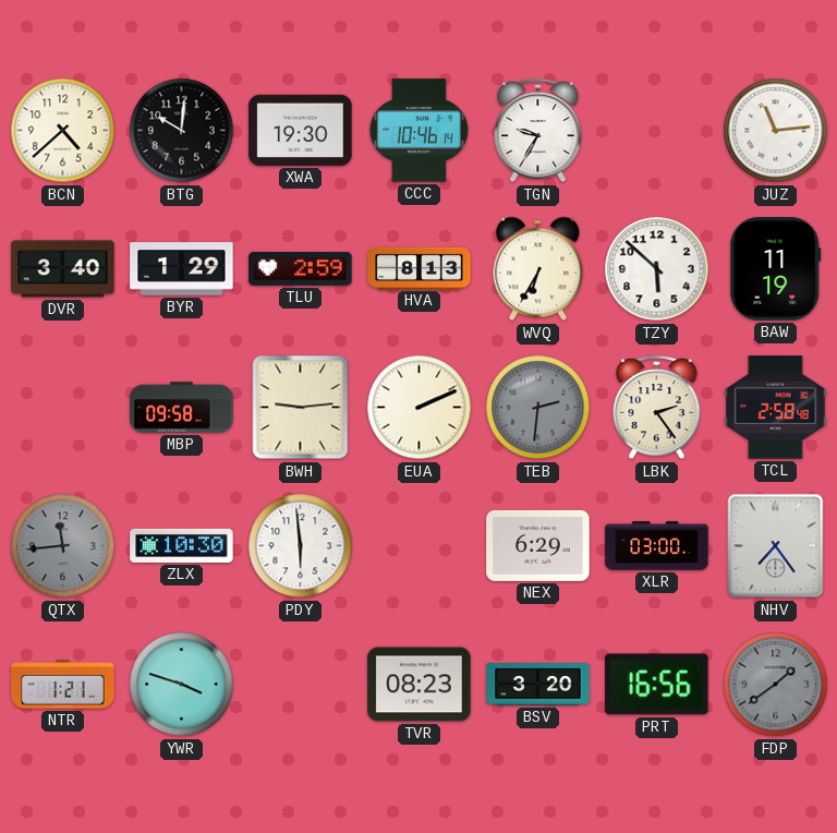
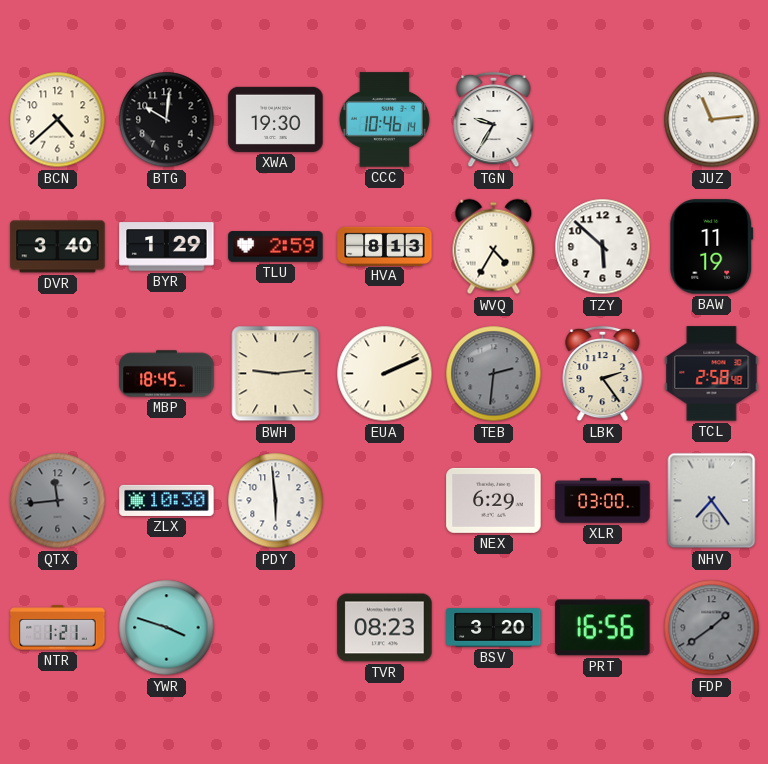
WVQ: 6:35 -> 4:35 (494, 247)
MBP: 09:58 -> 18:45 (167, 374)
